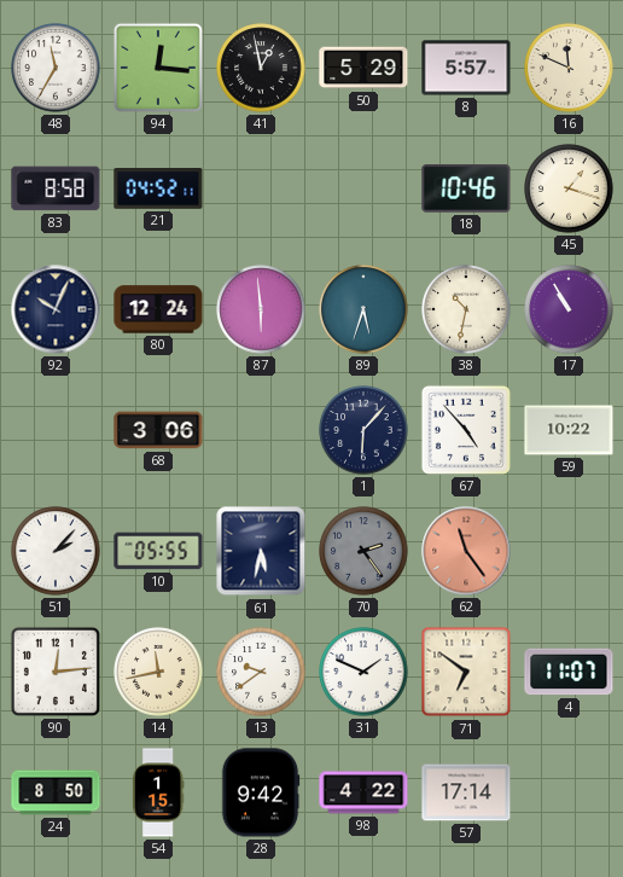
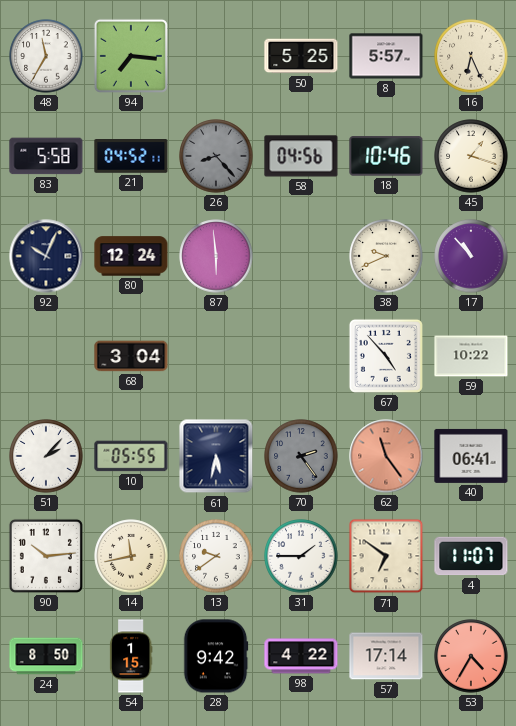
94: 12:16 -> 7:16 (131, 56)
41: 12:58 -> none (261, 68)
50: 5:29 -> 5:25 (301, 56)
16: 11:49 -> 6:26 (471, 56)
83: 8:58 -> 5:58 (46, 156)
26: none -> 8:23 (216, 156)
58: none -> 04:56 (301, 156)
89: 5:33 -> none (363, 309)
38: 10:32 -> 9:41 (386, 256)
17: 10:55 -> 10:53 (471, 256)
68: 3:06 -> 3:04 (131, 356)
1: 6:07 -> none (363, 430)
40: none -> 06:41 (471, 456)
90: 12:14 -> 10:14 (46, 556)
31: 1:49 -> 1:45 (301, 556)
53: none -> 4:35 (471, 656)
